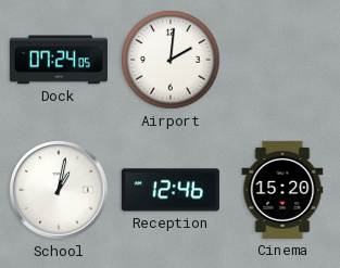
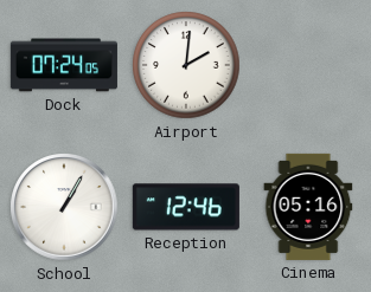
School: 1:02 -> 1:05 (64, 207)
Cinema: 15:20 -> 05:16 (308, 207)
